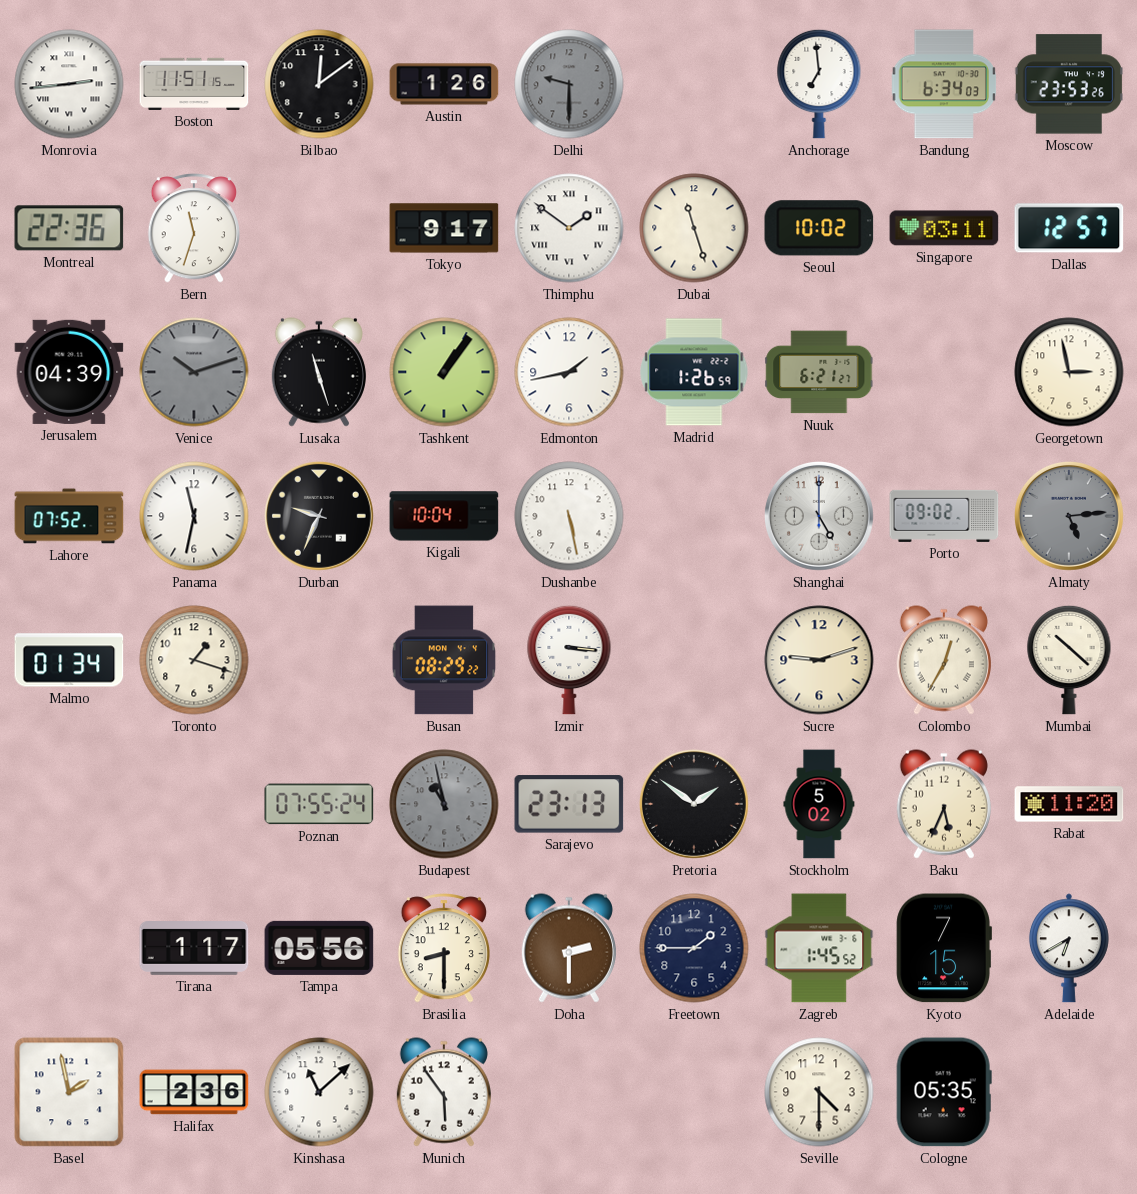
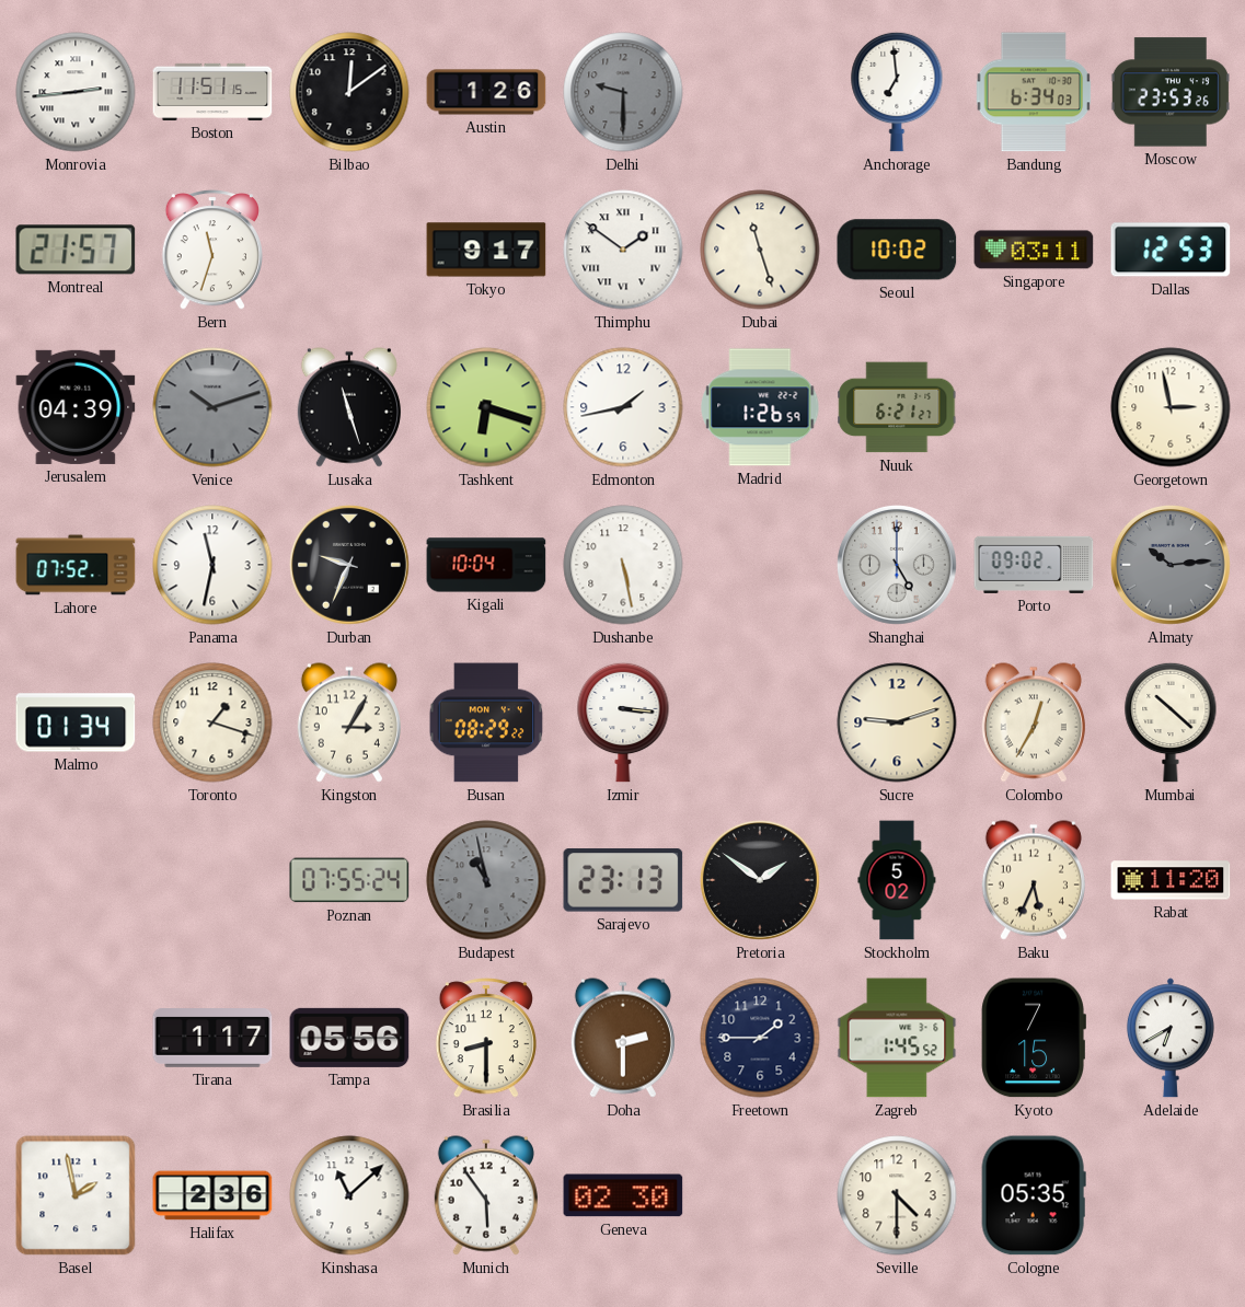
Montreal: 22:36 -> 21:57 (76, 250)
Dallas: 12:57 -> 12:53 (1171, 250)
Tashkent: 1:06 -> 6:18 (486, 407)
Almaty: 5:14 -> 10:14 (1171, 565)
Kingston: none -> 3:05 (349, 722)
Geneva: none -> 02:30 (623, 1195)
